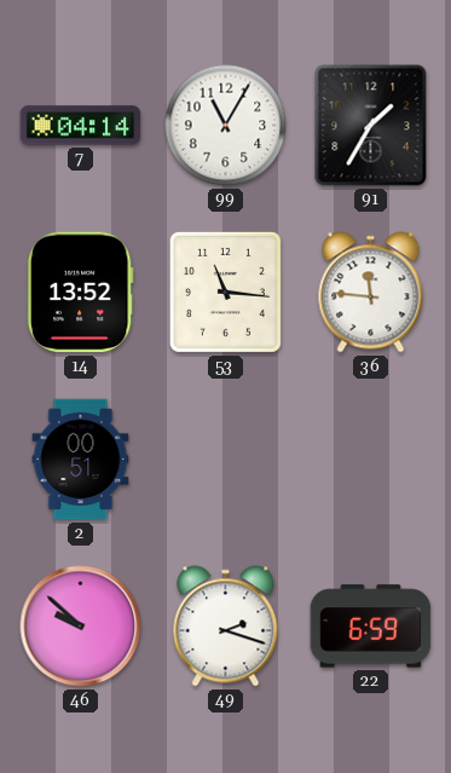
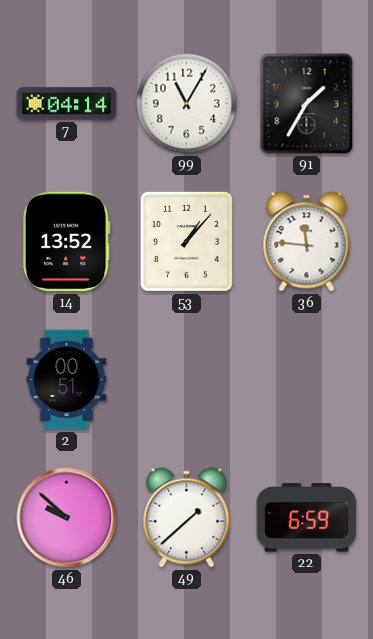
53: 11:16 -> 1:07 (186, 241)
49: 2:18 -> 1:38 (187, 518)
